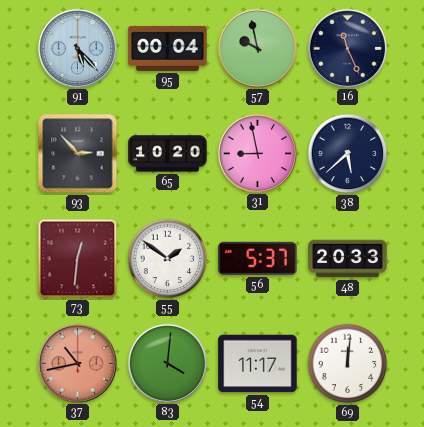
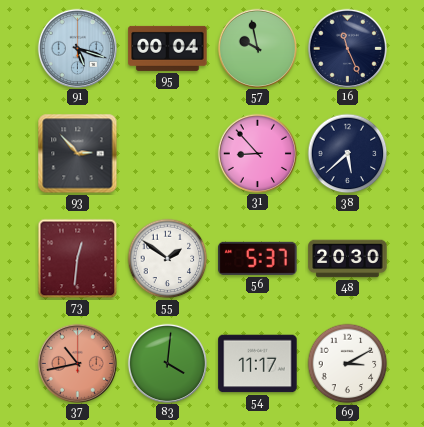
91: 5:23 -> 5:18 (77, 48)
65: 10:20 -> none (168, 154)
31: 8:58 -> 8:53 (257, 153)
48: 20:33 -> 20:30 (348, 259)
69: 12:01 -> 3:10 (348, 364)
